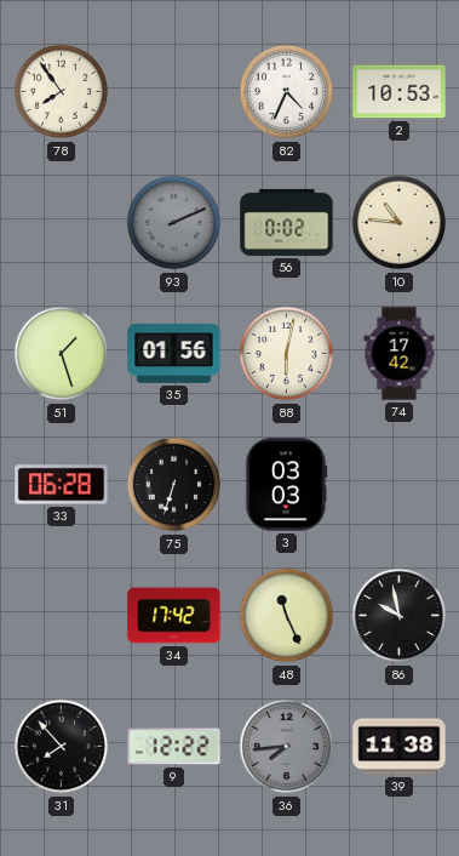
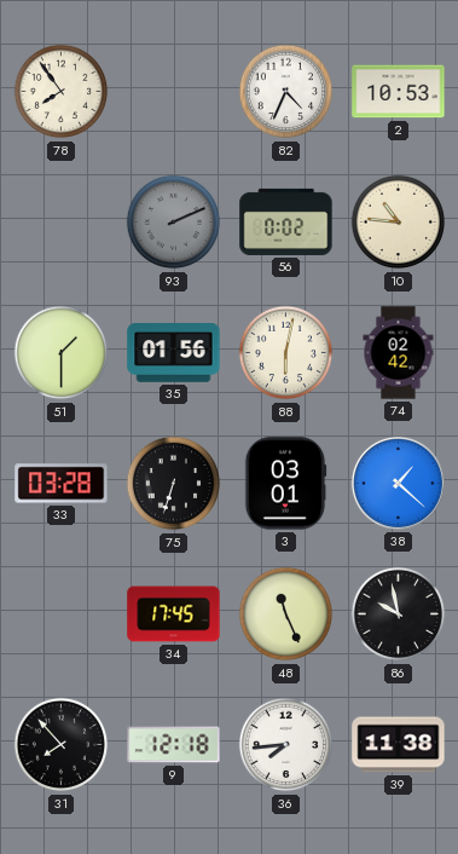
51: 1:27 -> 1:30 (62, 353)
74: 17:42 -> 02:42 (399, 353)
33: 06:28 -> 03:28 (62, 484)
3: 03:03 -> 03:01 (285, 484)
38: none -> 1:22 (398, 483)
34: 17:42 -> 17:45 (174, 614)
9: 12:22 -> 12:18 (174, 745)
36 dial: grey -> white (286, 745)
